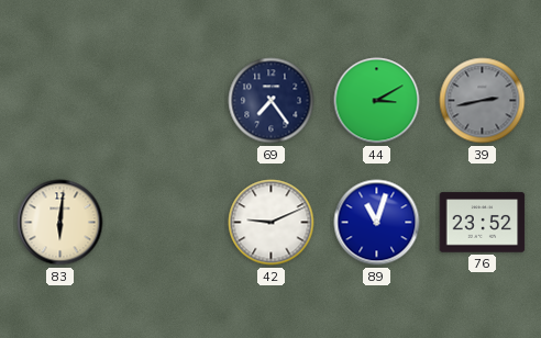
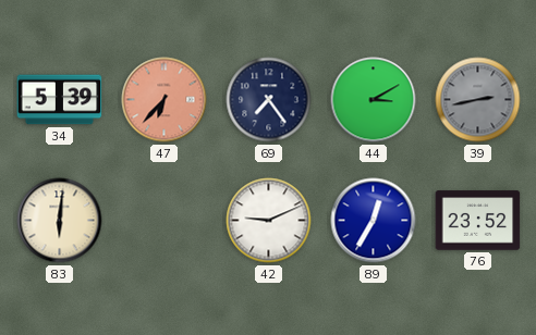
34: none -> 5:39 (60, 100)
47: none -> 6:37 (165, 100)
89: 11:03 -> 12:35 (374, 221)
